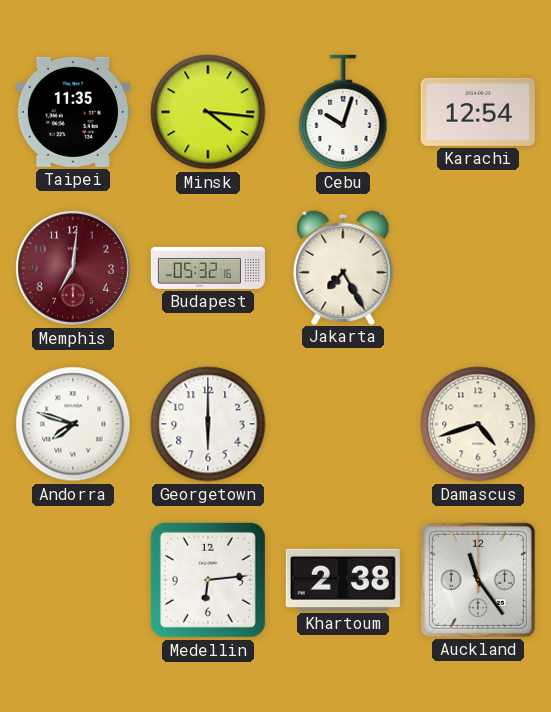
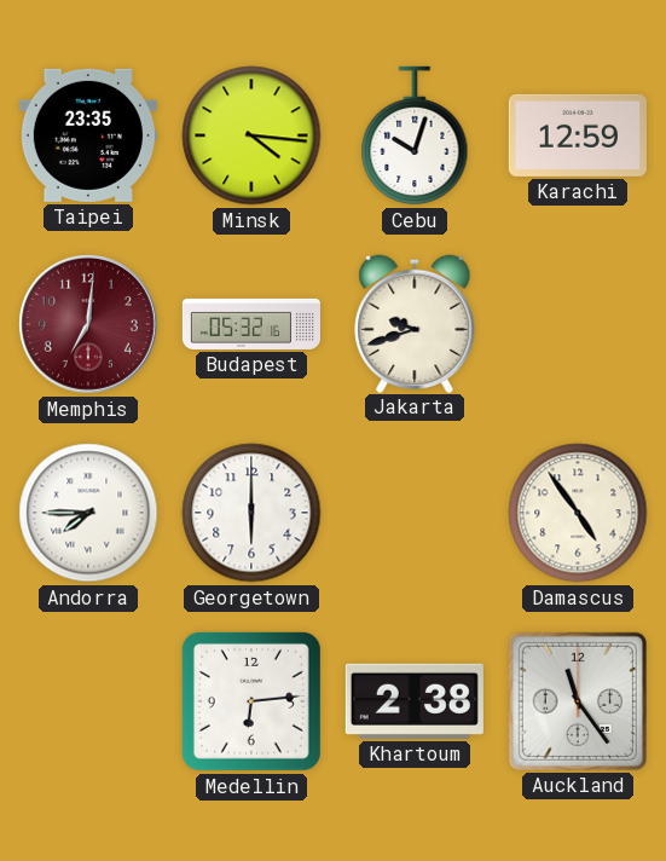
Taipei: 11:35 -> 23:35 (88, 135)
Karachi: 12:54 -> 12:59 (578, 135)
Jakarta: 7:25 -> 9:42 (415, 323)
Andorra: 7:48 -> 7:45 (88, 513)
Damascus: 4:42 -> 4:54 (578, 513)
